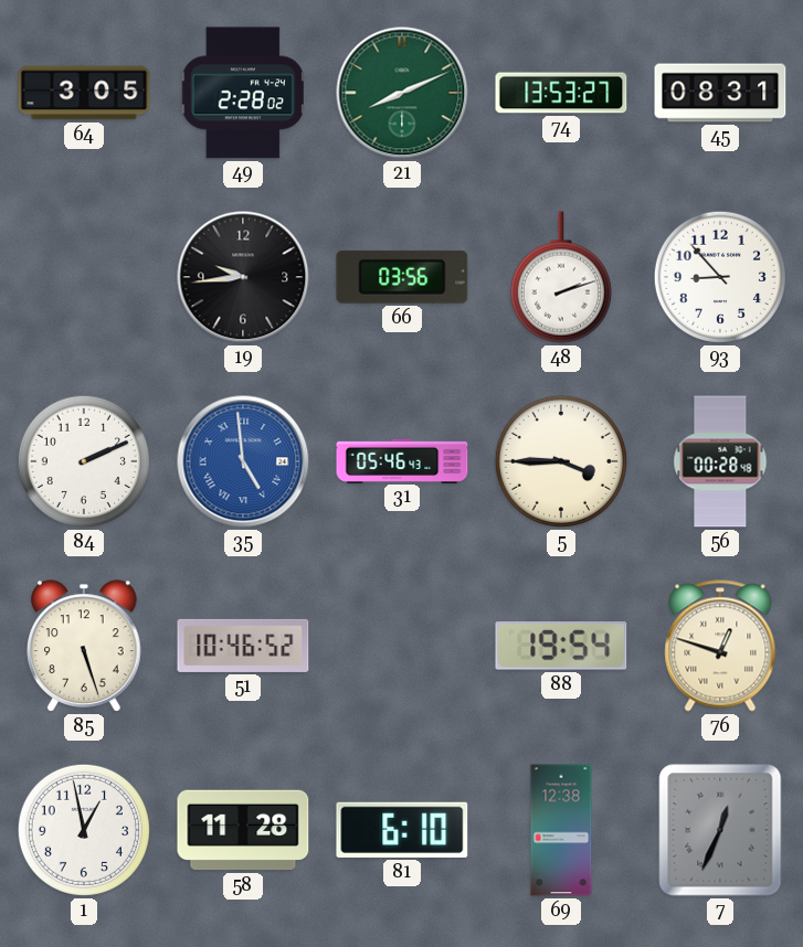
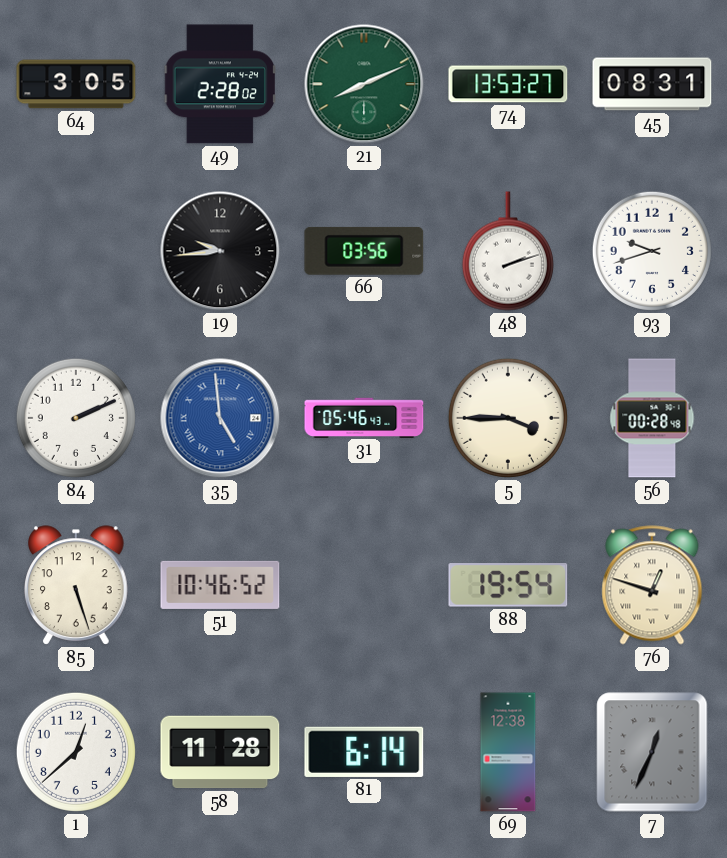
93: 8:53 -> 9:42 (652, 251)
1: 12:58 -> 12:38 (76, 752)
81: 6:10 -> 6:14 (364, 752)
